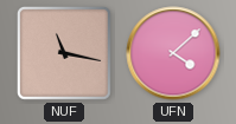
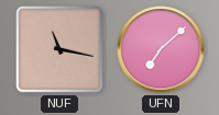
UFN: 4:08 -> 7:08 (161, 49)
